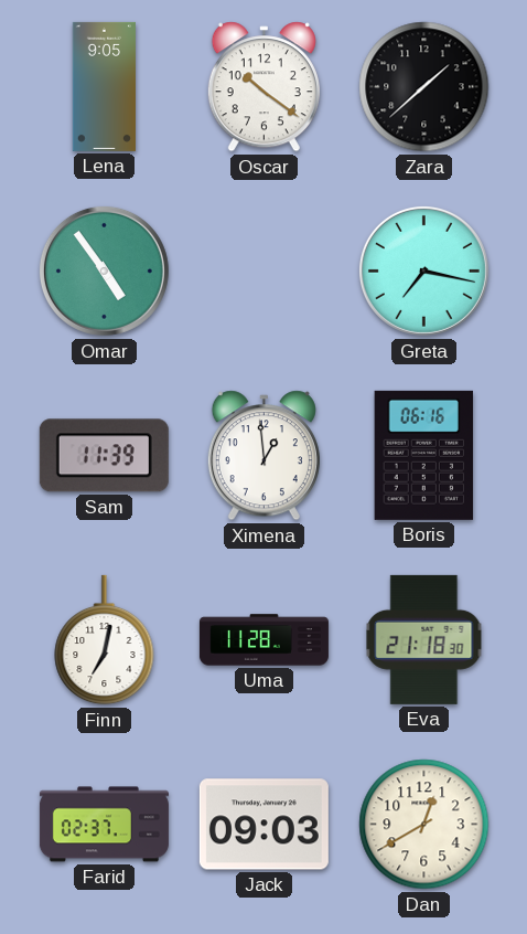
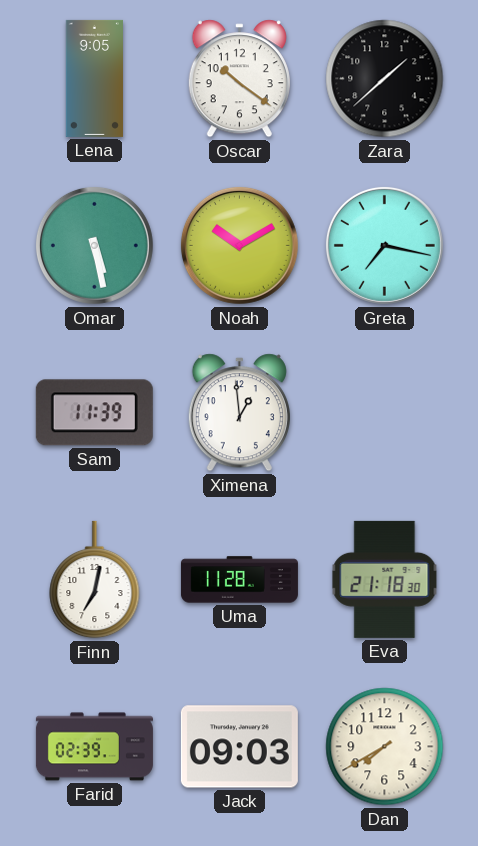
Omar: 4:54 -> 5:28 (94, 245)
Noah: none -> 10:10 (239, 245)
Boris: 06:16 -> none (423, 455)
Farid: 02:37 -> 02:39 (94, 747)
Dan: 12:40 -> 7:40 (385, 747)
